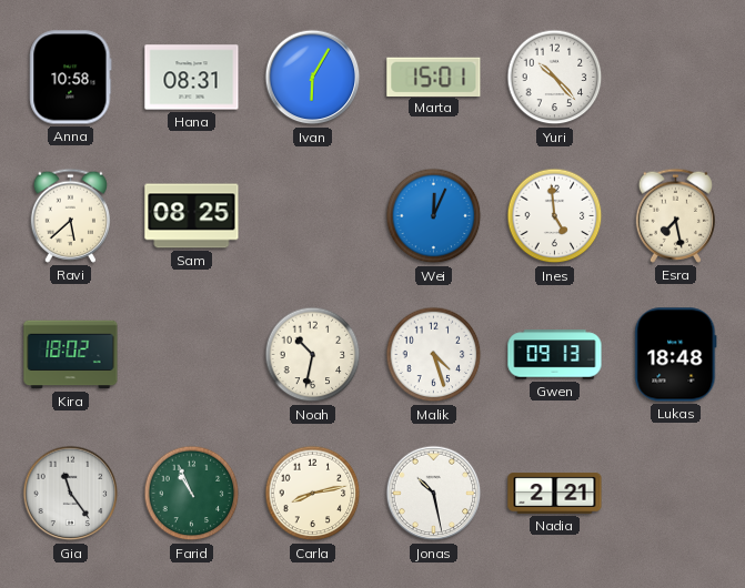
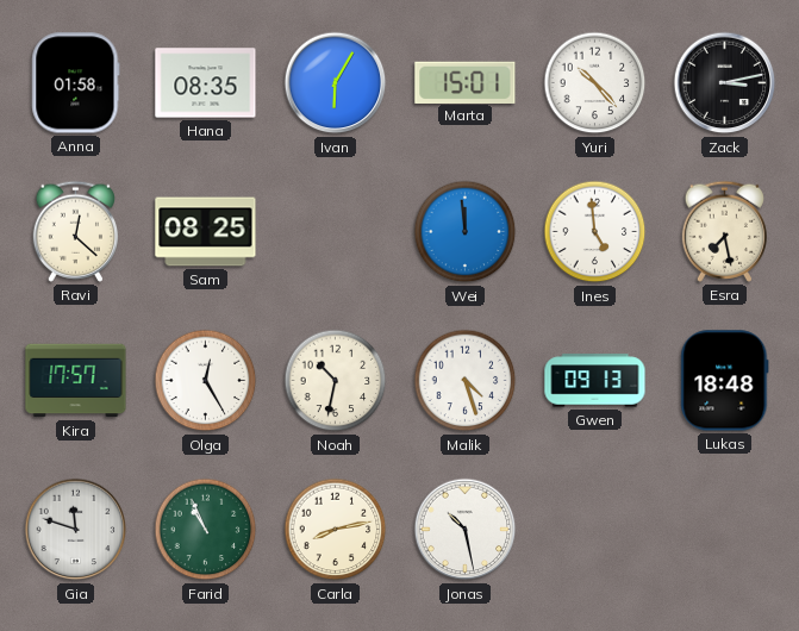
Anna: 10:58 -> 01:58 (76, 83)
Hana: 08:31 -> 08:35 (206, 83)
Zack: none -> 3:13 (725, 83)
Ravi: 5:38 -> 12:22 (75, 231)
Wei: 12:04 -> 11:59 (466, 232)
Kira: 18:02 -> 17:57 (76, 381)
Olga: none -> 12:25 (206, 381)
Gia: 11:24 -> 11:48 (76, 530)
Nadia: 2:21 -> none (555, 494)
